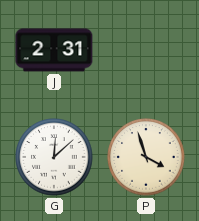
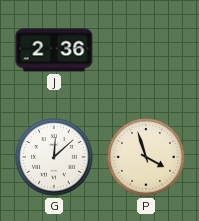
J: 2:31 -> 2:36 (54, 50)
